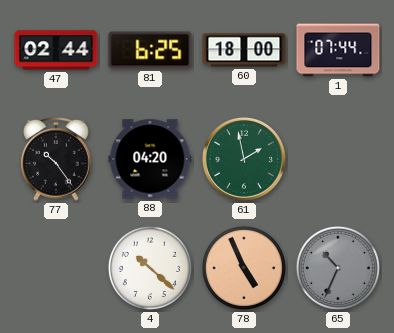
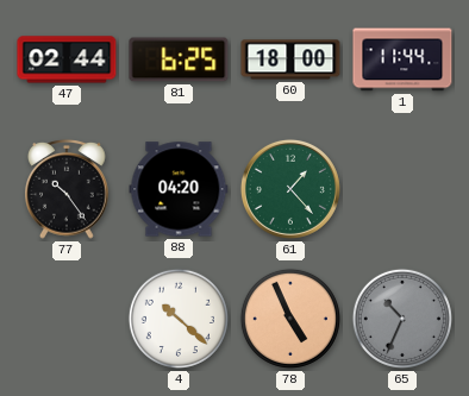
1: 07:44 -> 11:44 (402, 59)
61: 1:58 -> 1:23 (290, 189)
